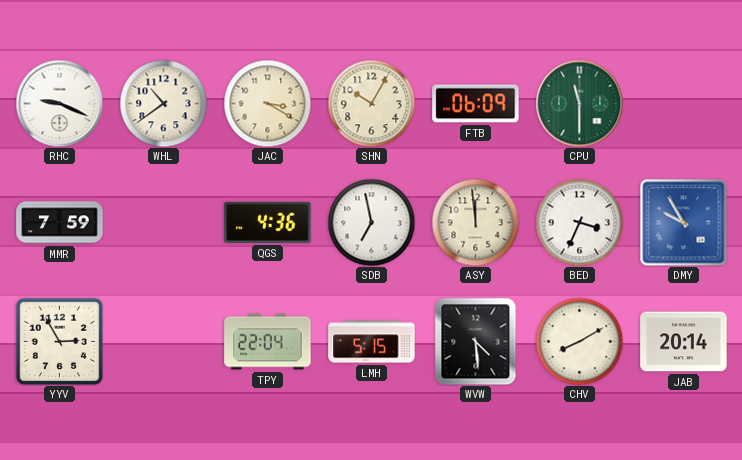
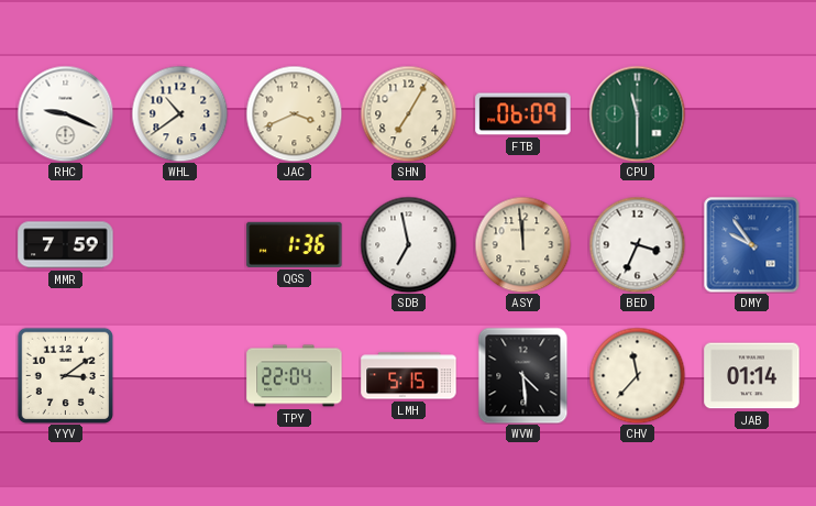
JAC: 3:20 -> 3:41 (294, 113)
SHN: 10:05 -> 7:05 (408, 113)
QGS: 4:36 -> 1:36 (295, 244)
DMY: 9:55 -> 9:54 (751, 244)
YYV: 2:55 -> 3:09 (65, 375)
CHV: 8:10 -> 11:37 (637, 375)
JAB: 20:14 -> 01:14 (752, 376)
